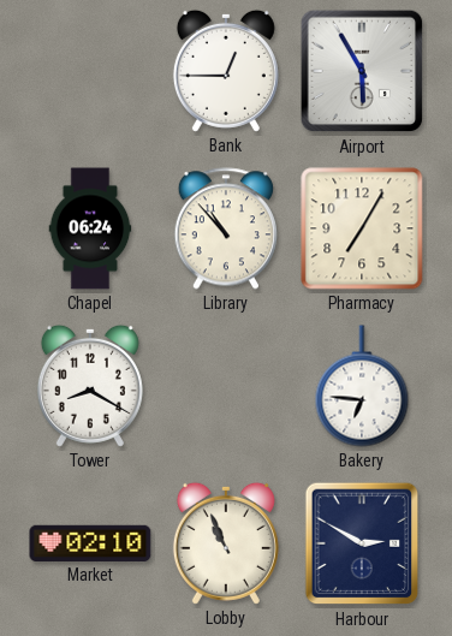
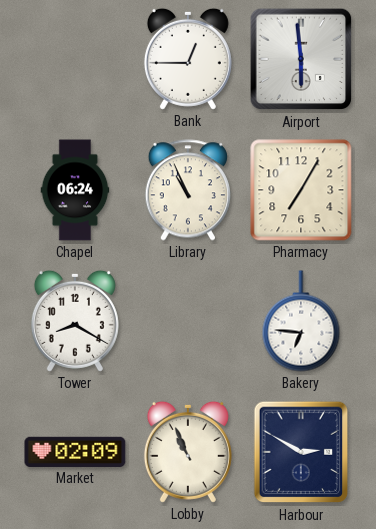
Airport: 5:55 -> 5:59 (301, 59)
Library: 10:53 -> 10:56 (187, 190)
Market: 02:10 -> 02:09 (75, 452)
